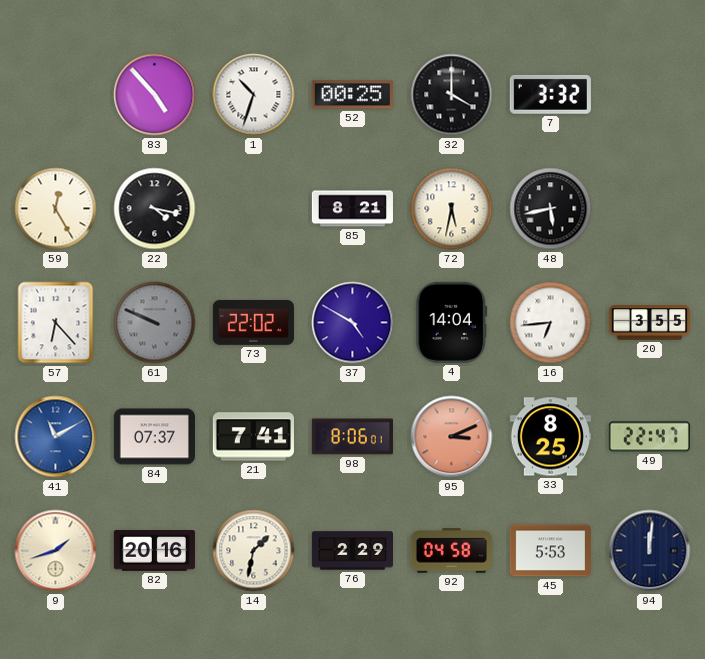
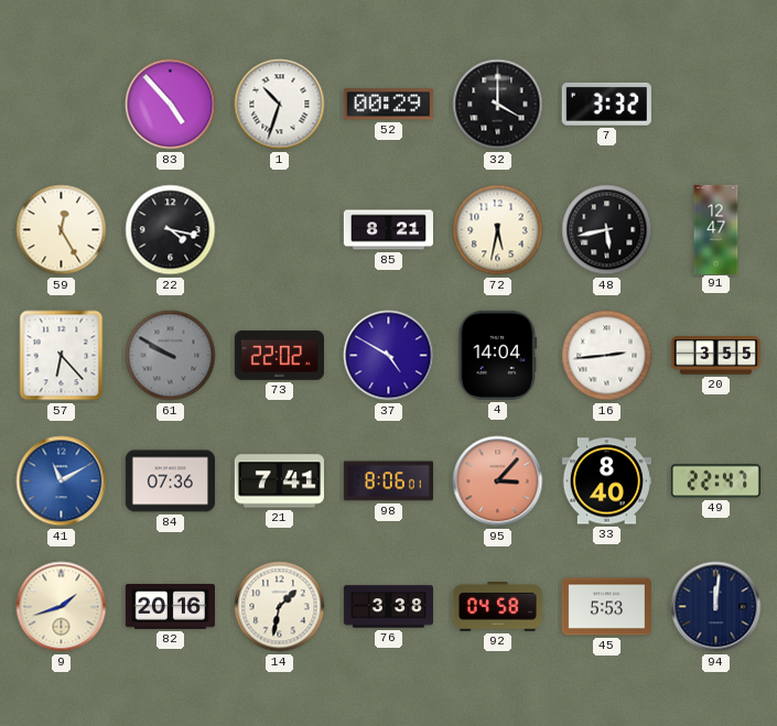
52: 00:25 -> 00:29 (388, 105)
91: none -> 12:47 (716, 229)
61: 9:49 -> 9:50 (171, 356)
16: 6:44 -> 2:44 (607, 356)
84: 07:37 -> 07:36 (170, 481)
95: 3:11 -> 3:07 (498, 481)
33: 8:25 -> 8:40 (606, 481)
76: 2:29 -> 3:38 (388, 607)
